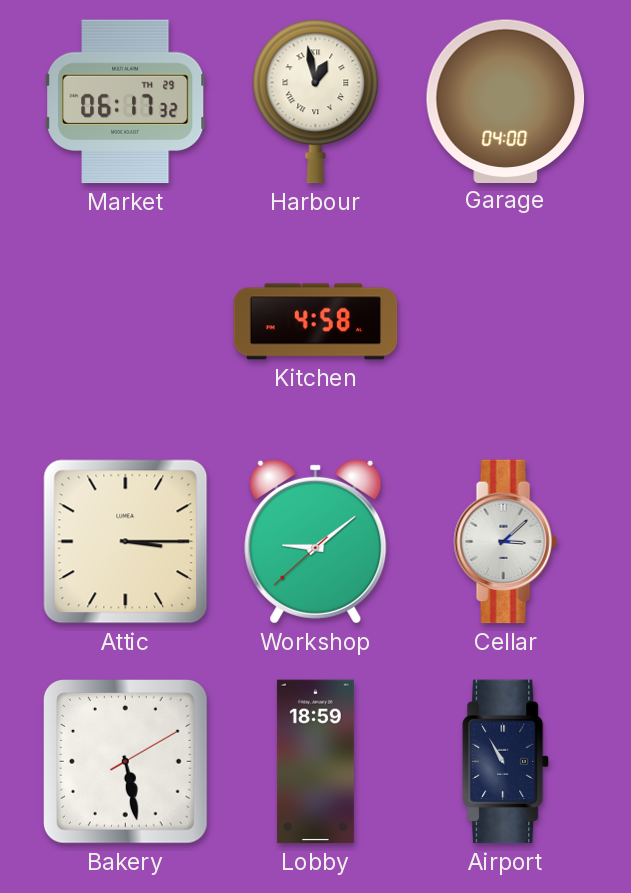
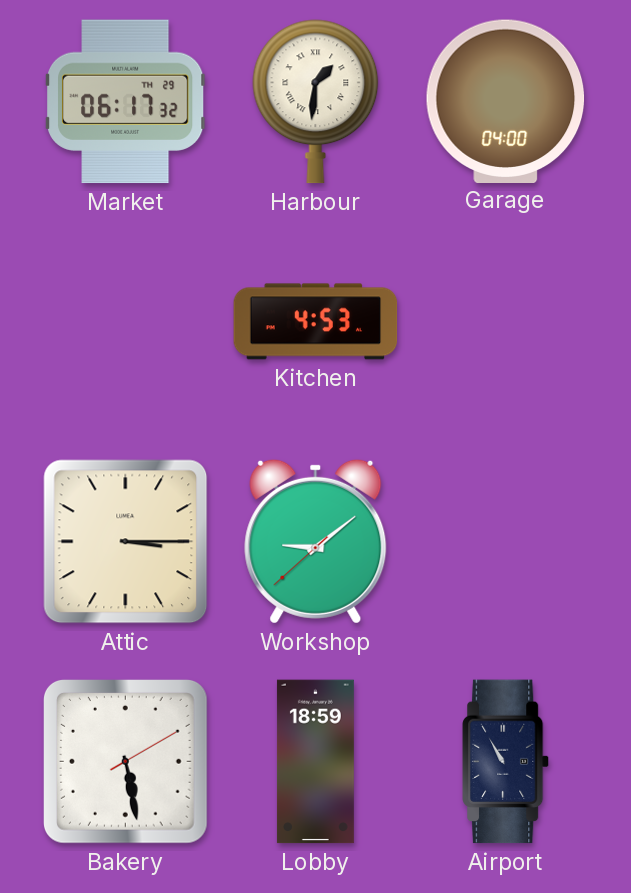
Harbour: 12:58 -> 1:31 (316, 102)
Kitchen: 4:58 -> 4:53 (316, 322)
Cellar: 3:08 -> none (505, 542)
